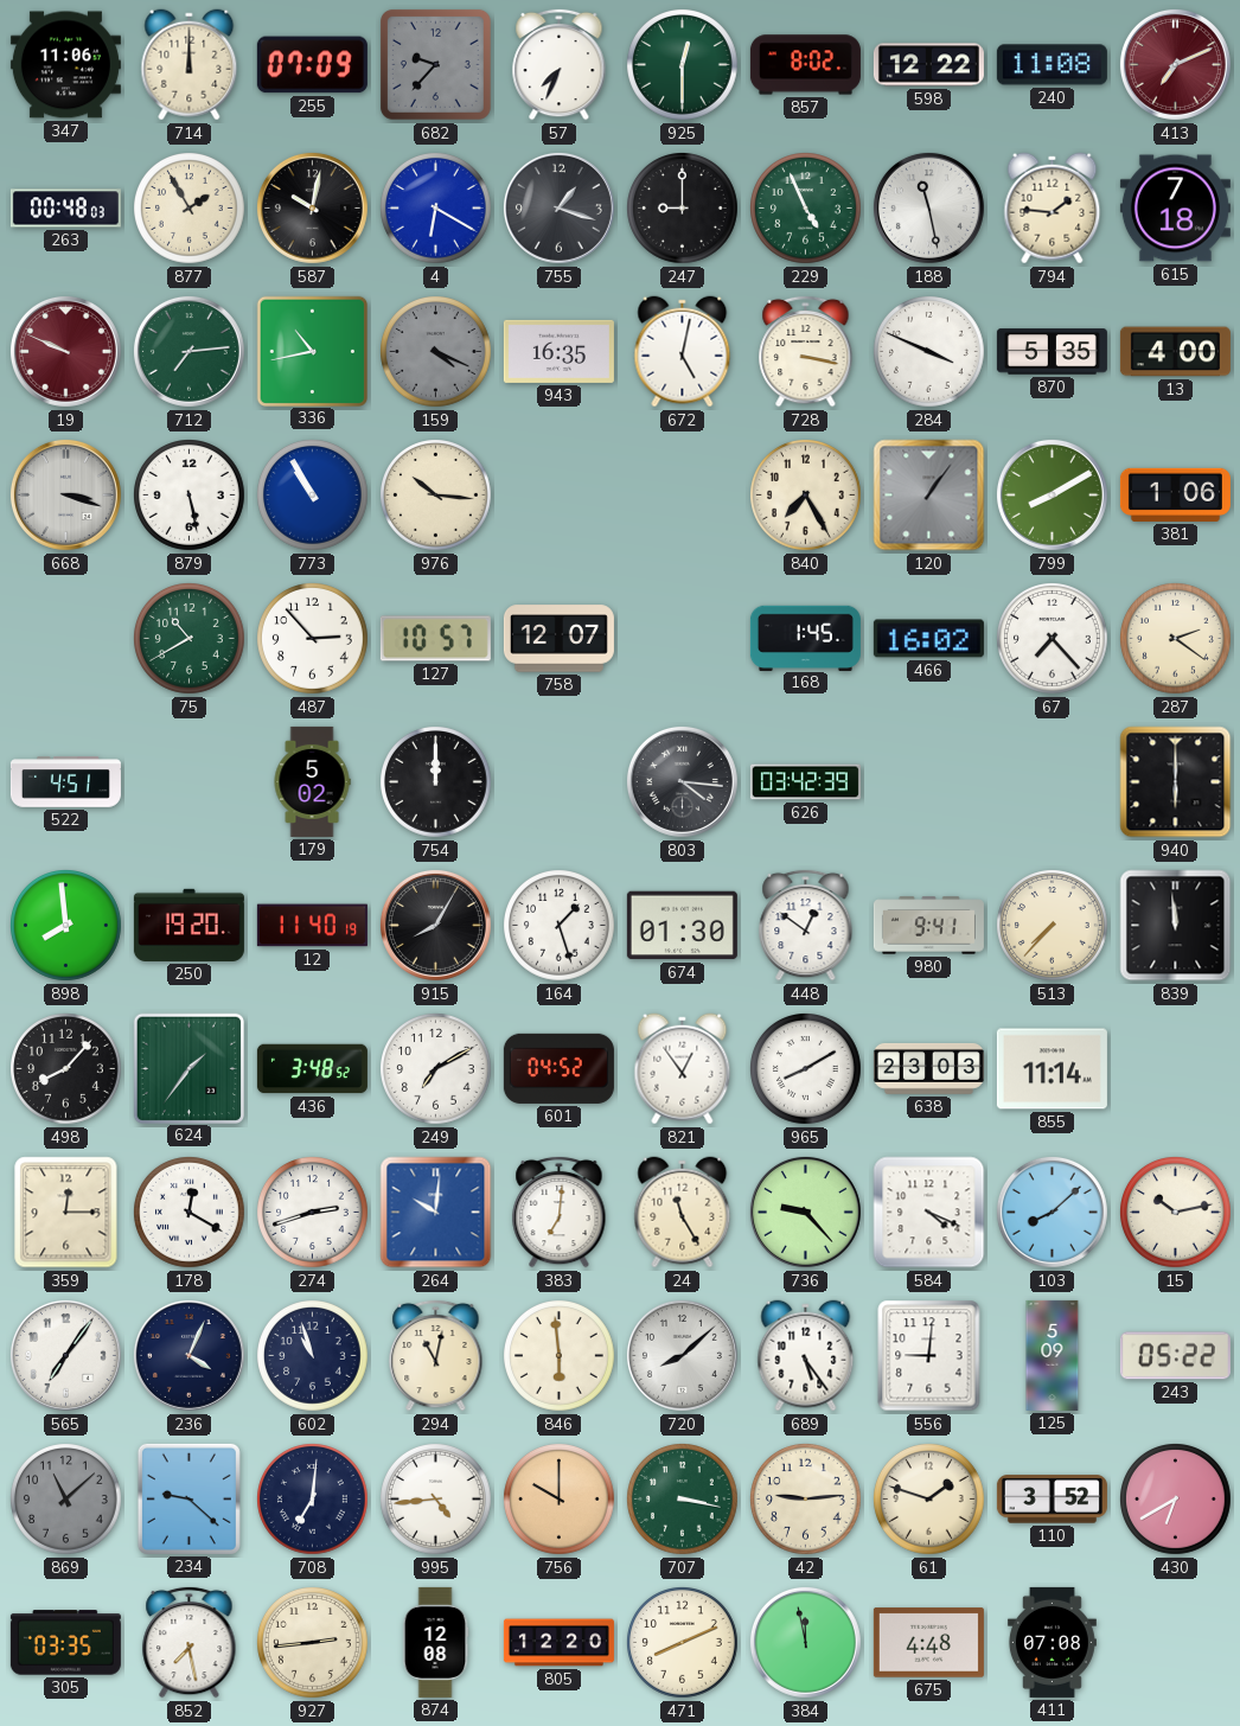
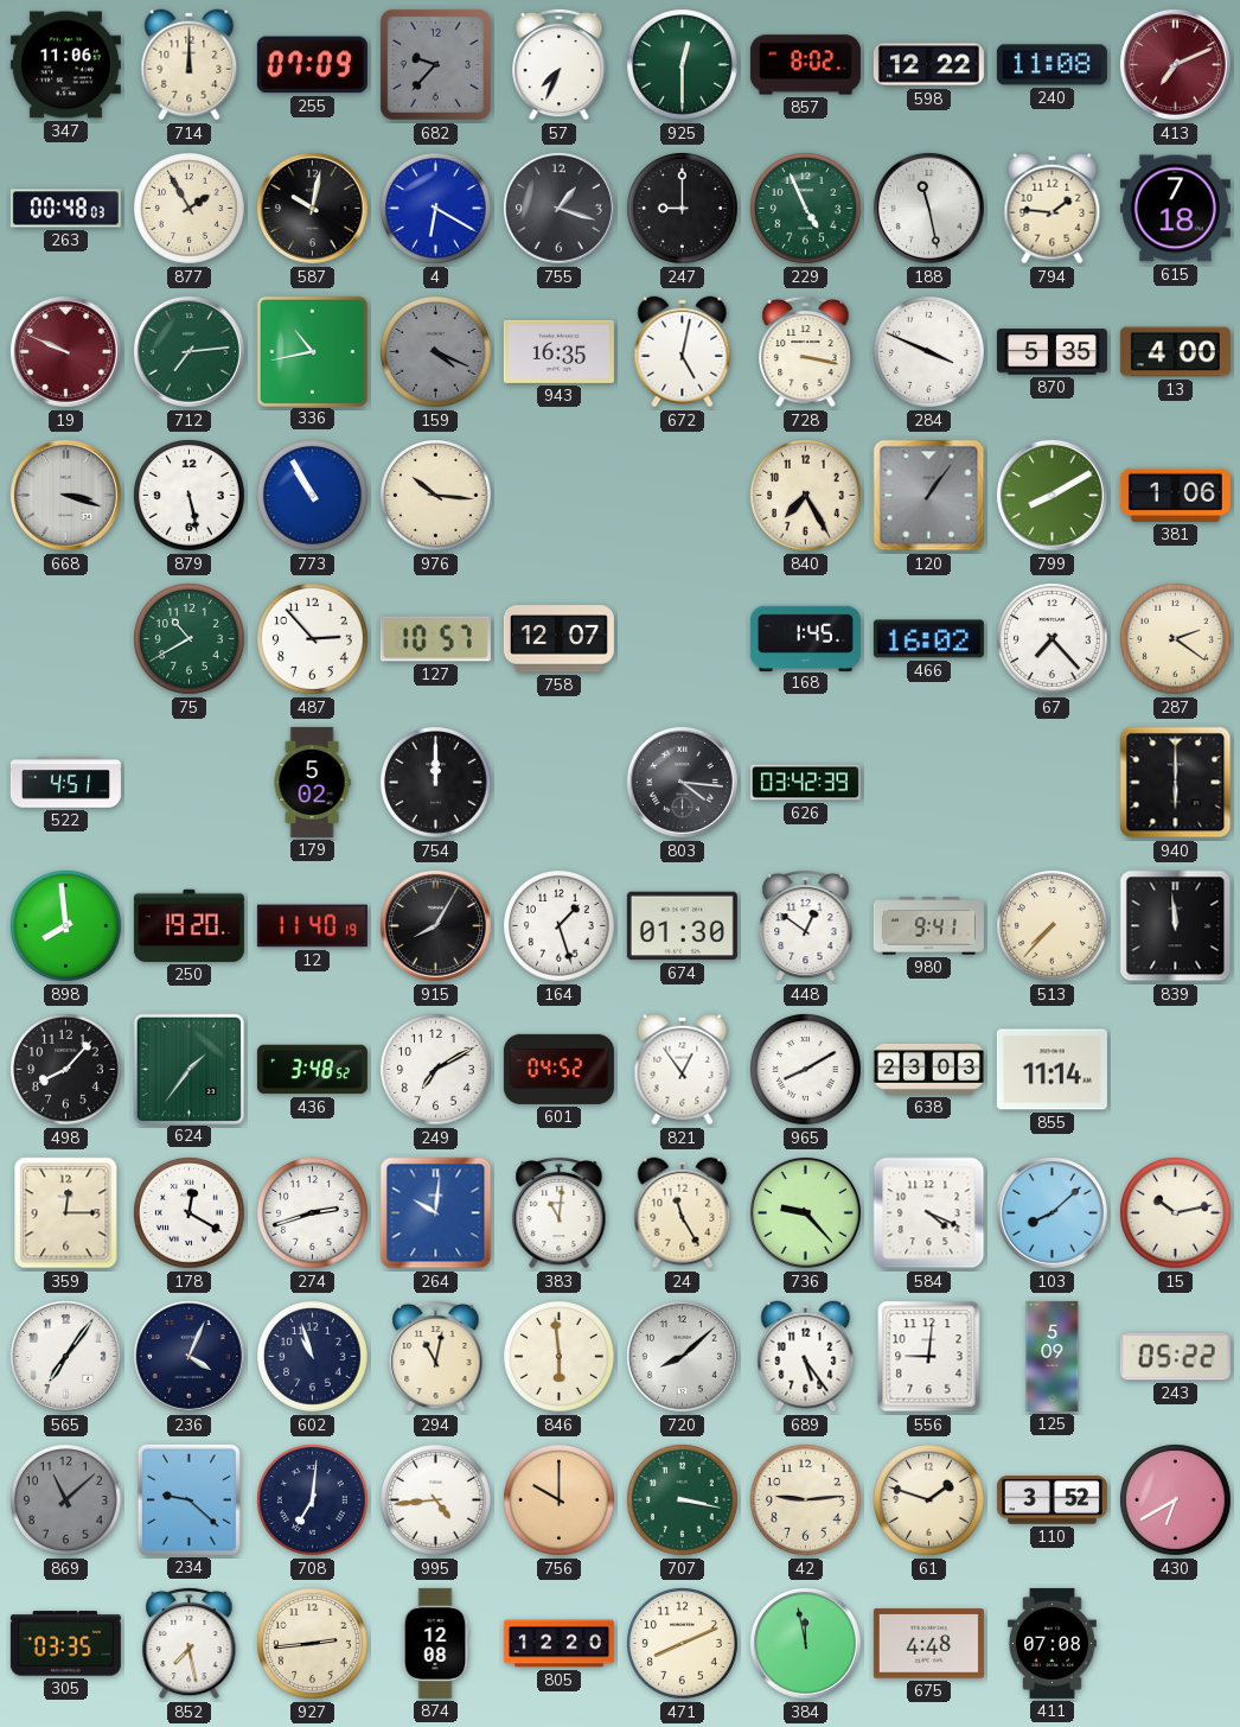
383: 7:01 -> 11:01 (560, 1212)
